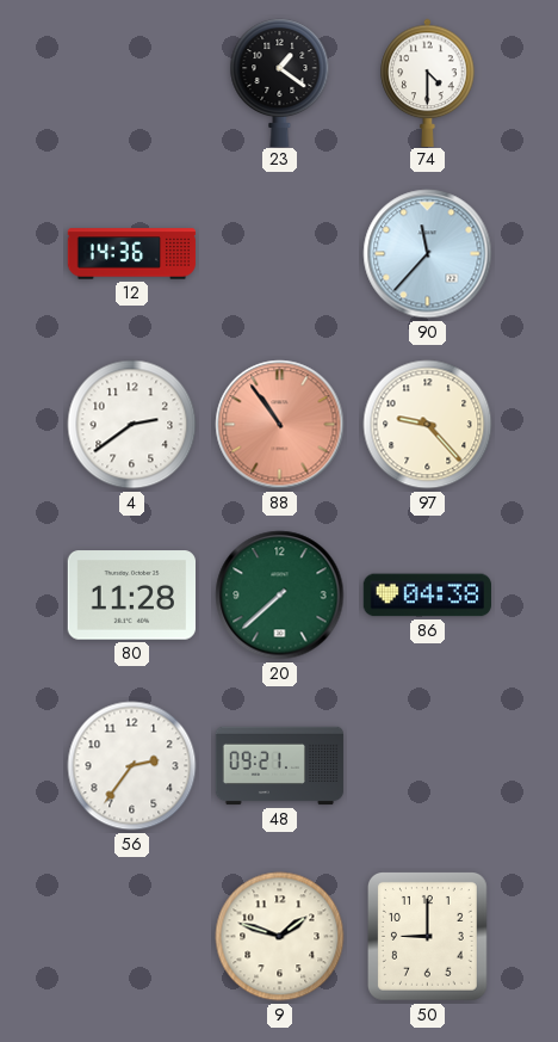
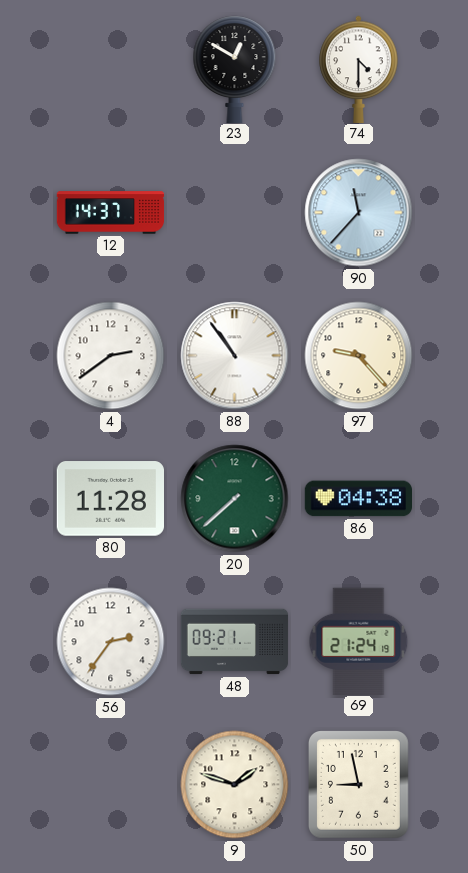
23: 1:21 -> 12:50 (235, 69)
12: 14:36 -> 14:37 (111, 213)
88 dial: salmon -> white (235, 356)
69: none -> 21:24 (359, 641)
50: 9:00 -> 8:58 (358, 785)
